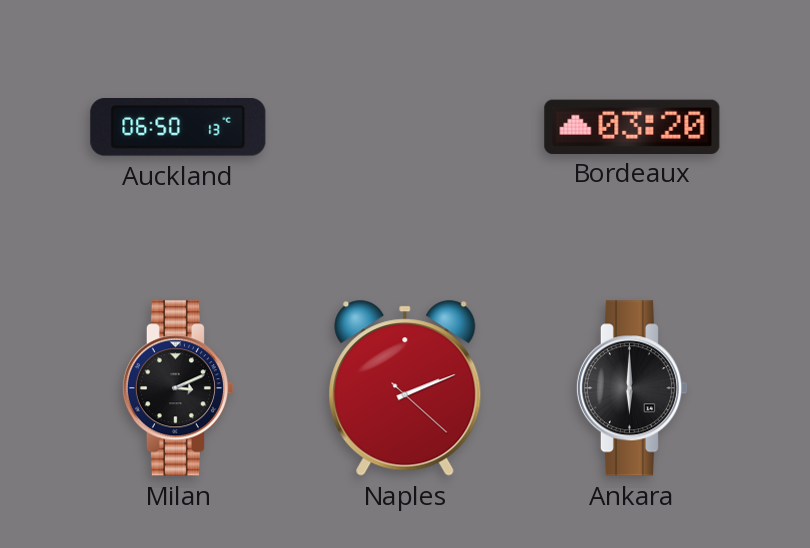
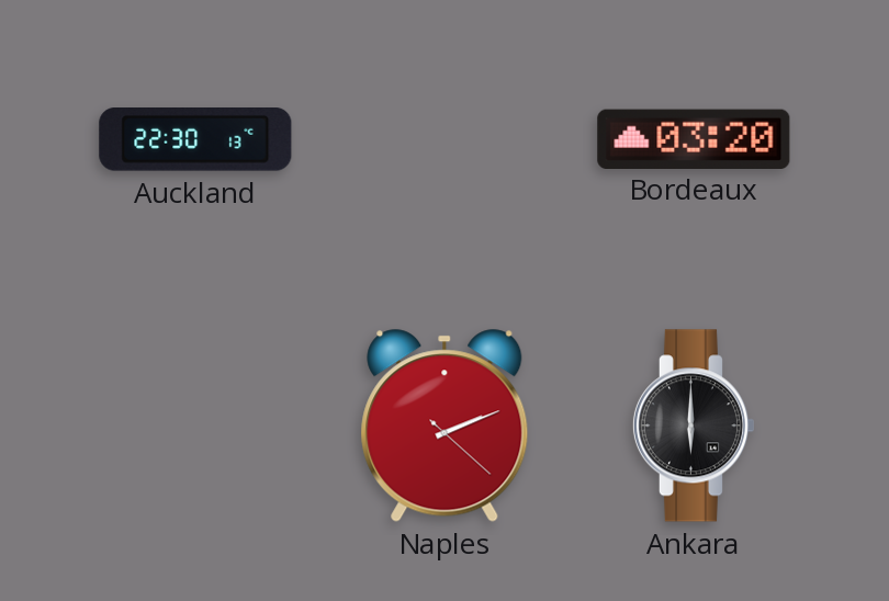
Auckland: 06:50 -> 22:30 (195, 139)
Milan: 3:11 -> none (177, 388)
